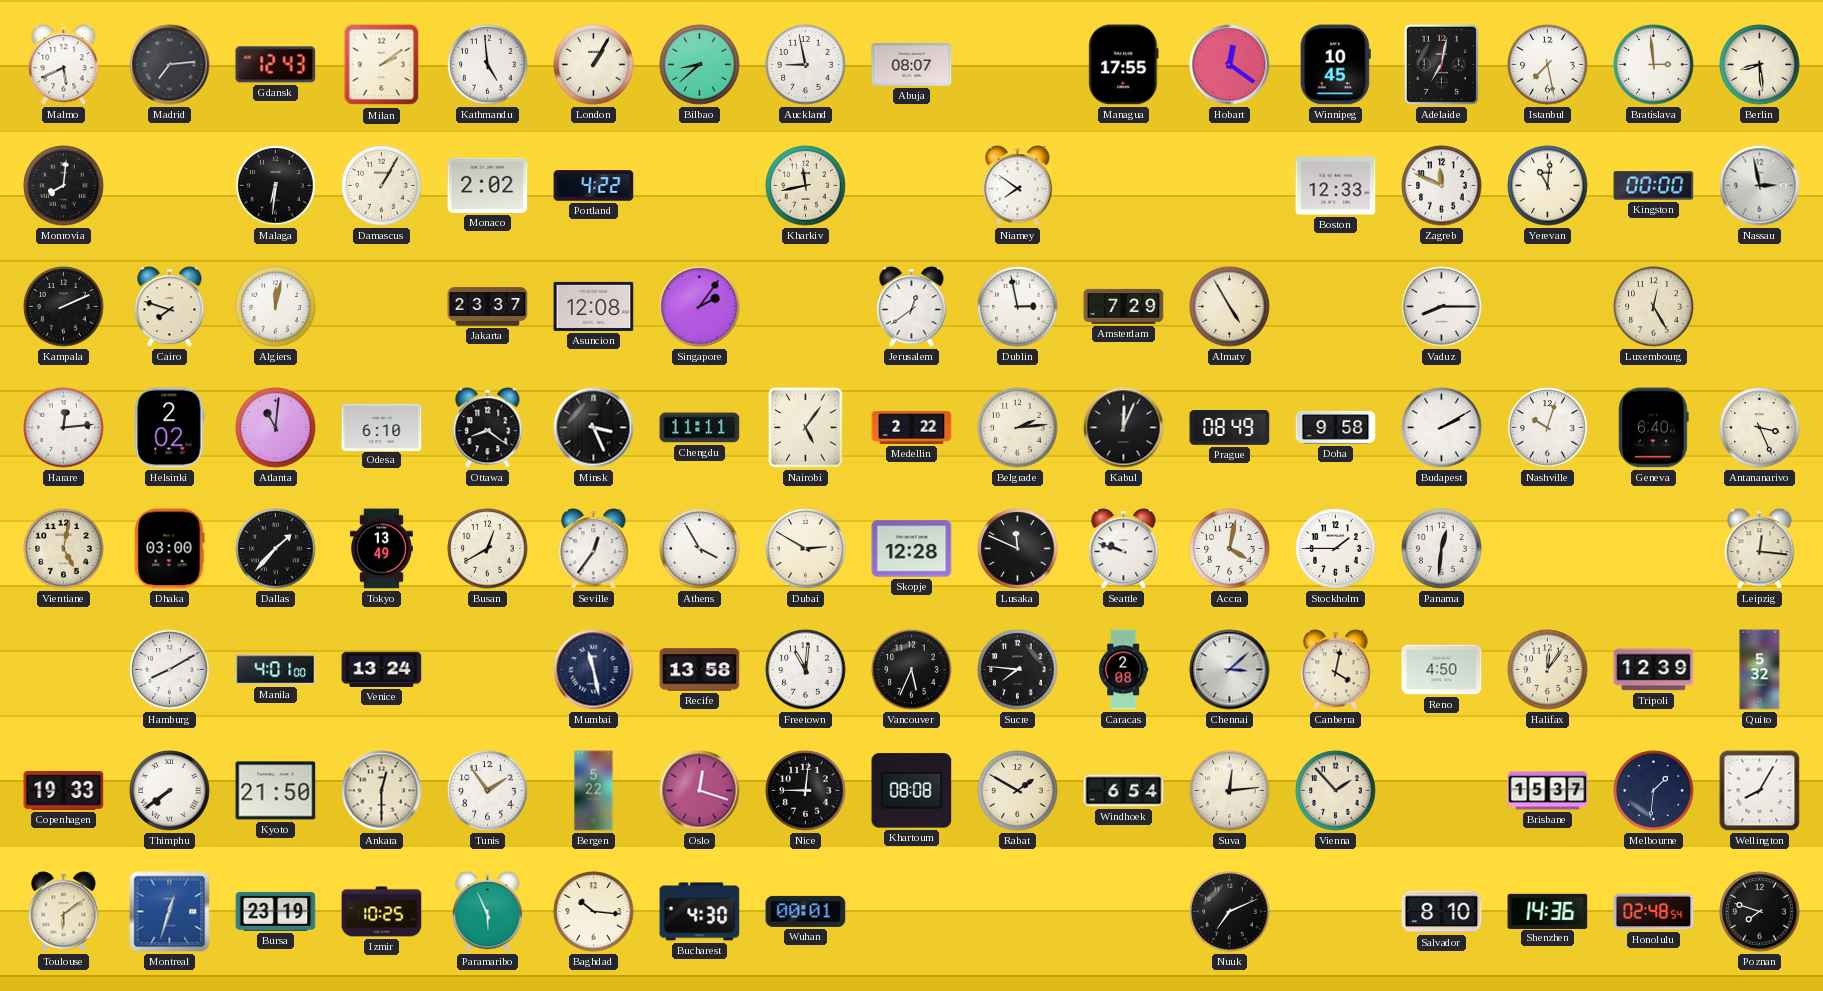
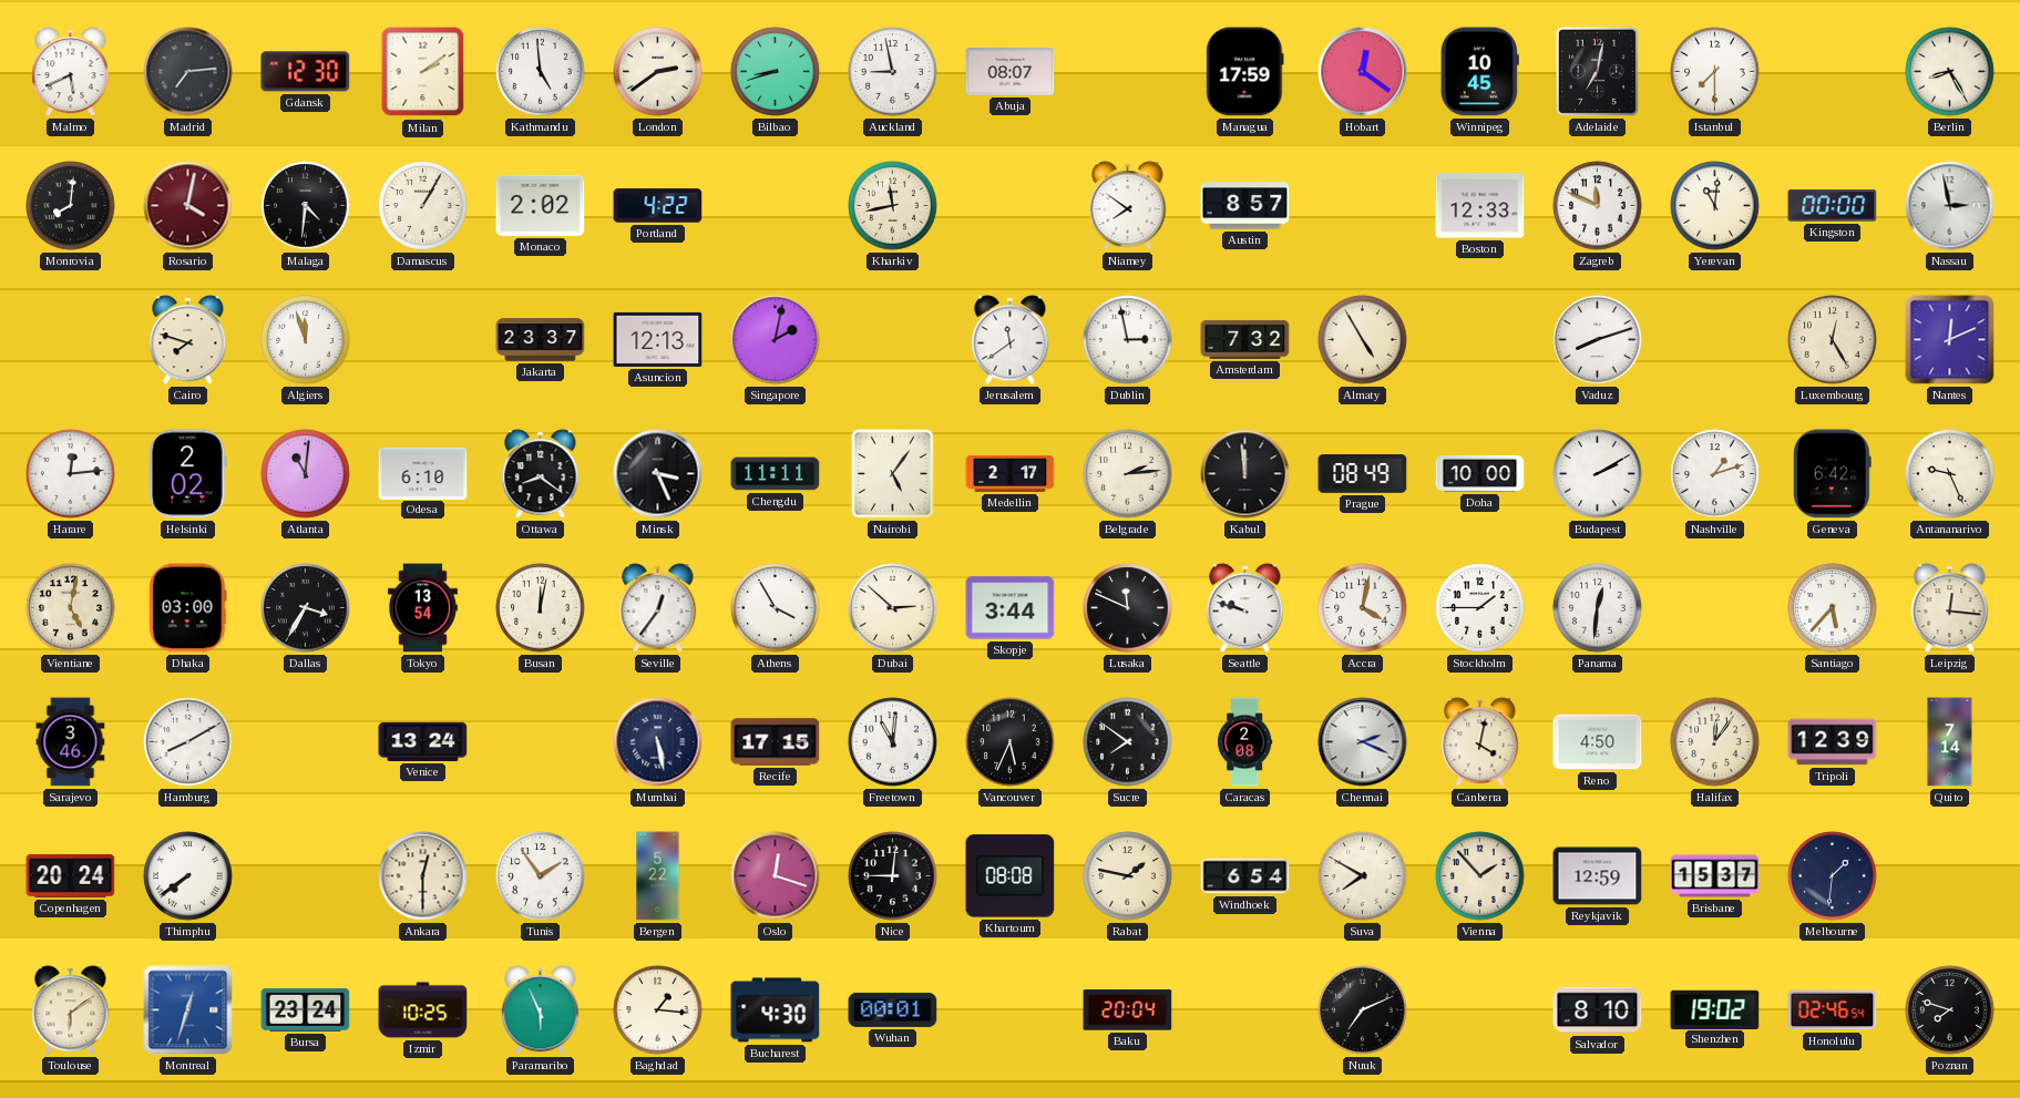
Gdansk: 12:43 -> 12:30 (306, 72)
London: 1:05 -> 2:39 (658, 72)
Bilbao: 8:38 -> 8:42 (776, 72)
Managua: 17:55 -> 17:59 (1245, 72)
Istanbul: 7:28 -> 7:30 (1715, 72)
Bratislava: 2:59 -> none (1654, 65)
Berlin: 8:29 -> 8:25 (1950, 72)
Rosario: none -> 4:02 (188, 206)
Malaga: 6:31 -> 4:31 (306, 206)
Austin: none -> 8:57 (1245, 206)
Kampala: 2:11 -> none (64, 307)
Algiers: 12:02 -> 11:57 (306, 340)
Asuncion: 12:08 -> 12:13 (658, 339)
Singapore: 2:06 -> 2:02 (776, 340)
Jerusalem: 12:39 -> 11:39 (1011, 340)
Amsterdam: 7:29 -> 7:32 (1245, 339)
Vaduz: 8:15 -> 8:12 (1598, 340)
Nantes: none -> 12:11 (1950, 340)
Medellin: 2:22 -> 2:17 (1011, 473)
Kabul: 12:04 -> 11:59 (1245, 474)
Doha: 9:58 -> 10:00 (1480, 473)
Nashville: 10:03 -> 1:12 (1715, 474)
Geneva: 6:40 -> 6:42 (1833, 474)
Antananarivo: 3:26 -> 9:26 (1950, 474)
Dallas: 1:37 -> 3:35 (306, 608)
Tokyo: 13:49 -> 13:54 (422, 608)
Busan: 12:40 -> 12:02 (541, 608)
Dubai: 2:50 -> 2:52 (893, 608)
Skopje: 12:28 -> 3:44 (1011, 608)
Santiago: none -> 5:37 (1833, 608)
Sarajevo: none -> 3:46 (71, 742)
Manila: 4:01 -> none (276, 670)
Mumbai: 11:28 -> 5:28 (658, 742)
Recife: 13:58 -> 17:15 (776, 742)
Sucre: 7:46 -> 7:51 (1128, 742)
Chennai: 3:08 -> 2:19 (1363, 742)
Quito: 5:32 -> 7:14 (1950, 742)
Copenhagen: 19:33 -> 20:24 (71, 875)
Kyoto: 21:50 -> none (276, 791)
Rabat: 1:50 -> 1:47 (1128, 876)
Suva: 12:14 -> 7:50 (1363, 876)
Reykjavik: none -> 12:59 (1598, 876)
Wellington: 8:05 -> none (1760, 791)
Bursa: 23:19 -> 23:24 (306, 1009)
Baghdad: 10:16 -> 1:16 (658, 1010)
Baku: none -> 20:04 (1128, 1010)
Shenzhen: 14:36 -> 19:02 (1715, 1009)
Honolulu: 02:48 -> 02:46 (1833, 1010)
